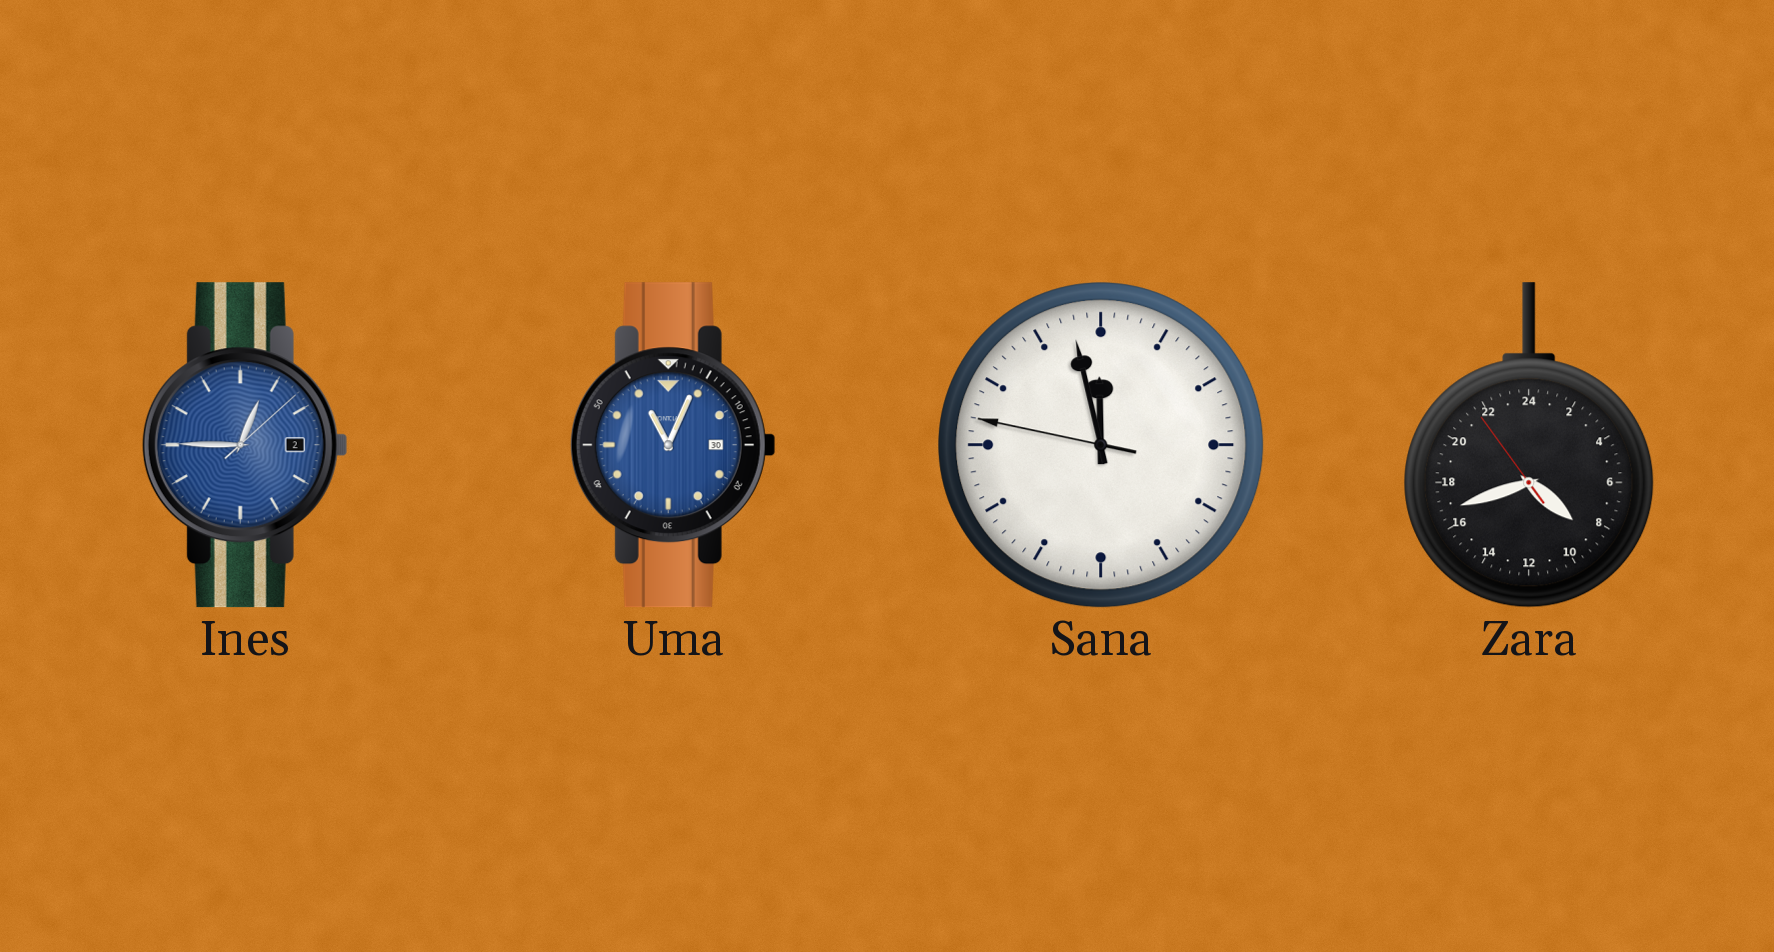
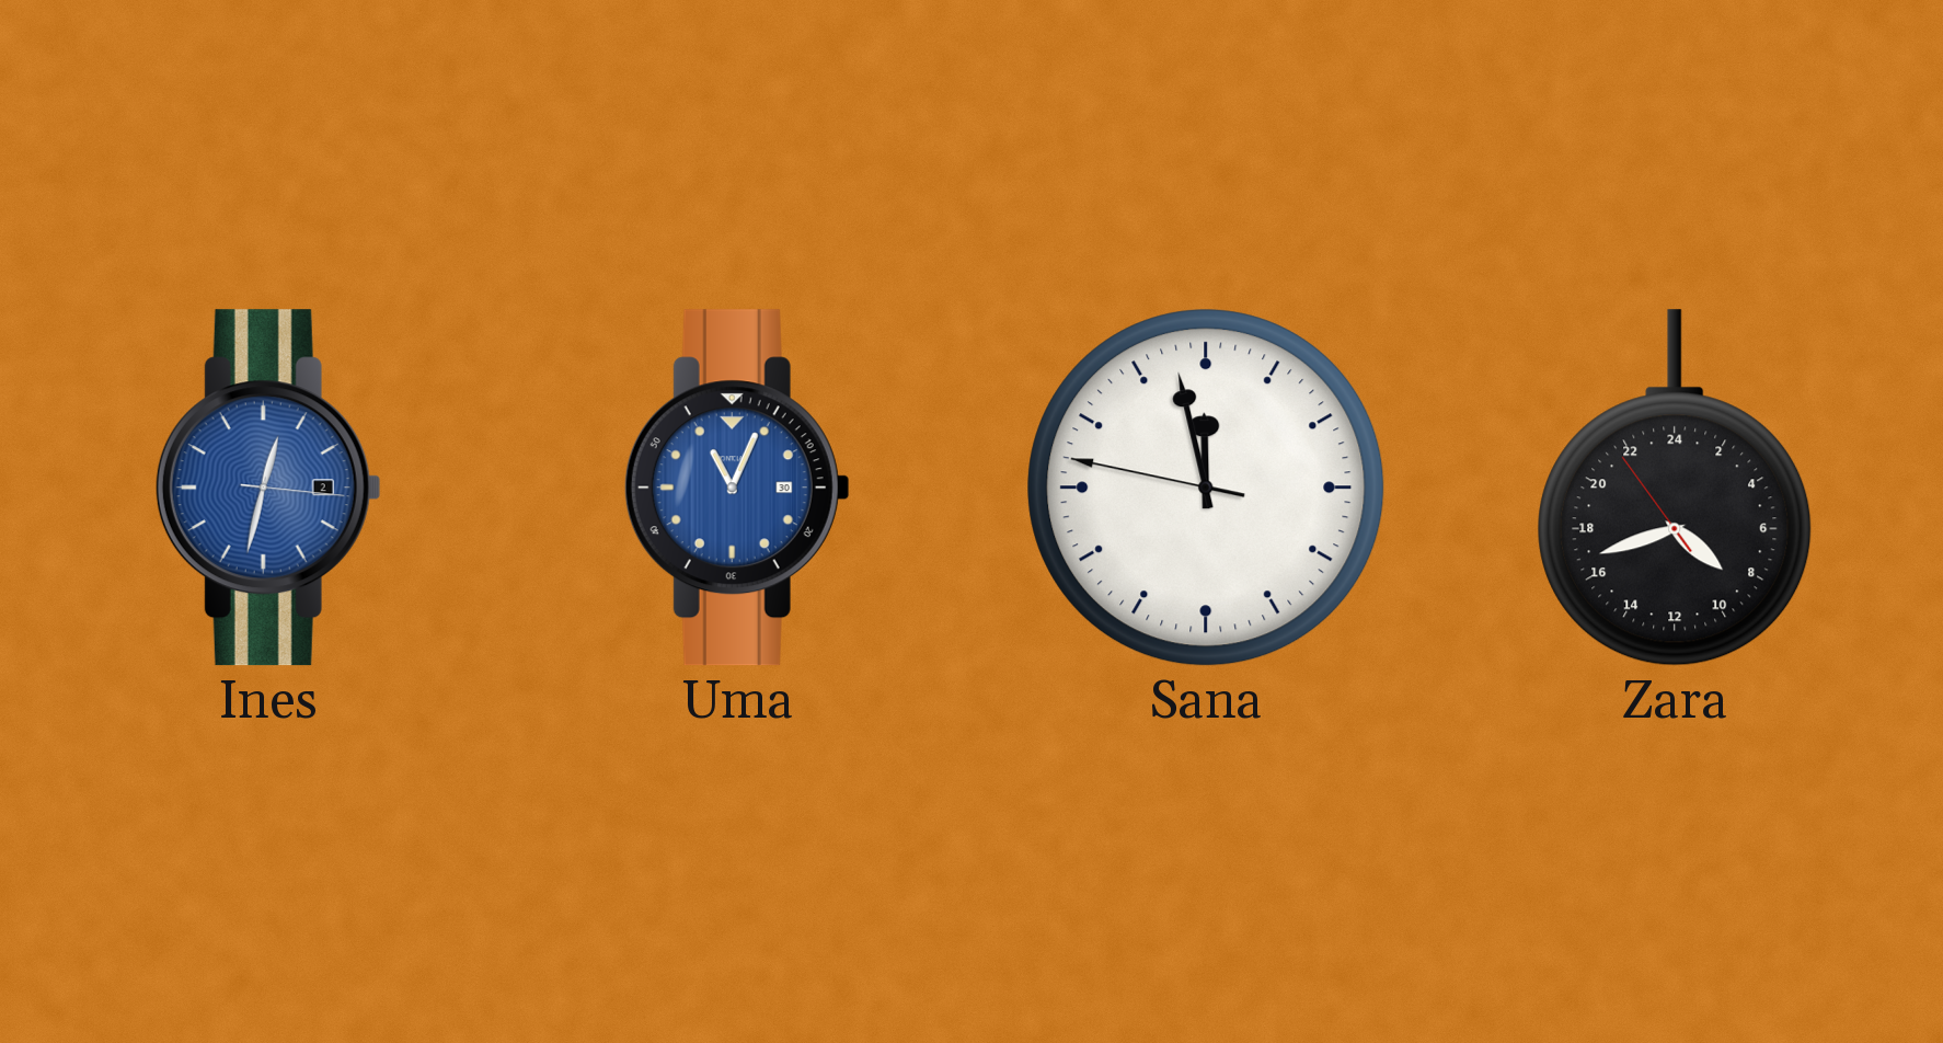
Ines: 12:45 -> 12:32 (268, 488)
